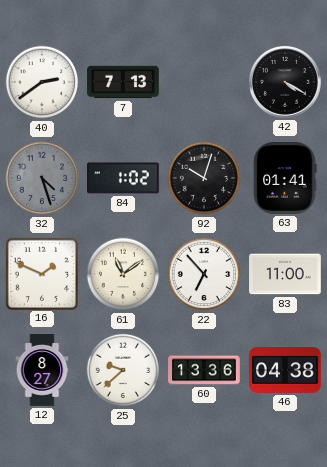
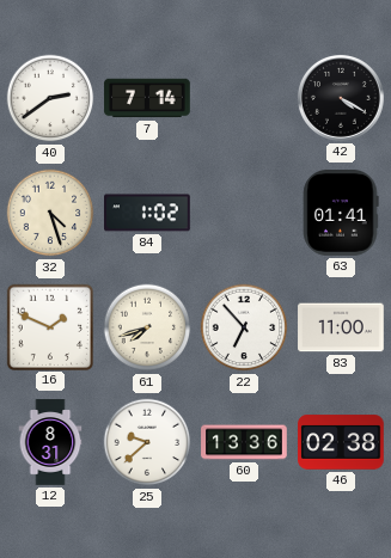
7: 7:13 -> 7:14 (147, 98)
32 dial: grey -> cream (50, 213)
92: 10:03 -> none (204, 178)
61: 11:09 -> 7:42 (147, 327)
12: 8:27 -> 8:31 (50, 442)
46: 04:38 -> 02:38 (341, 442)
